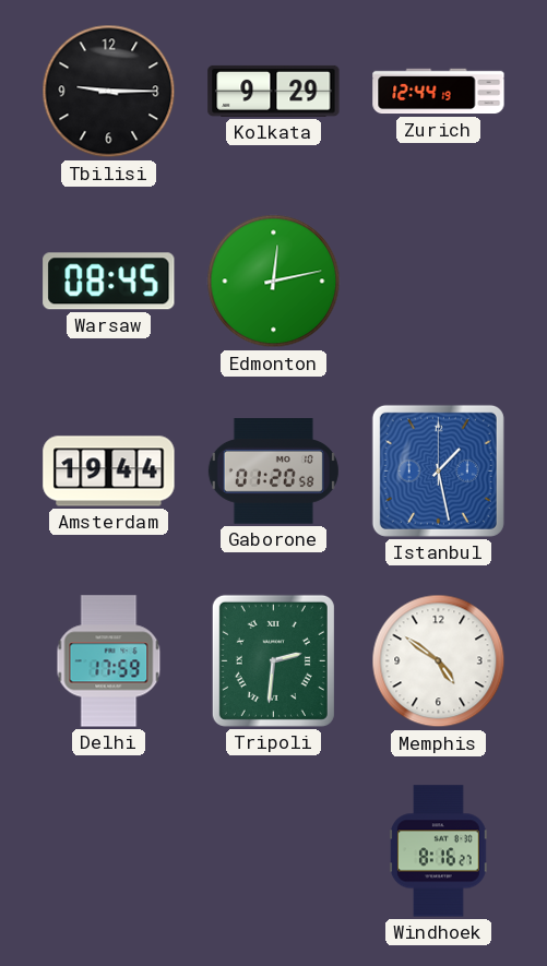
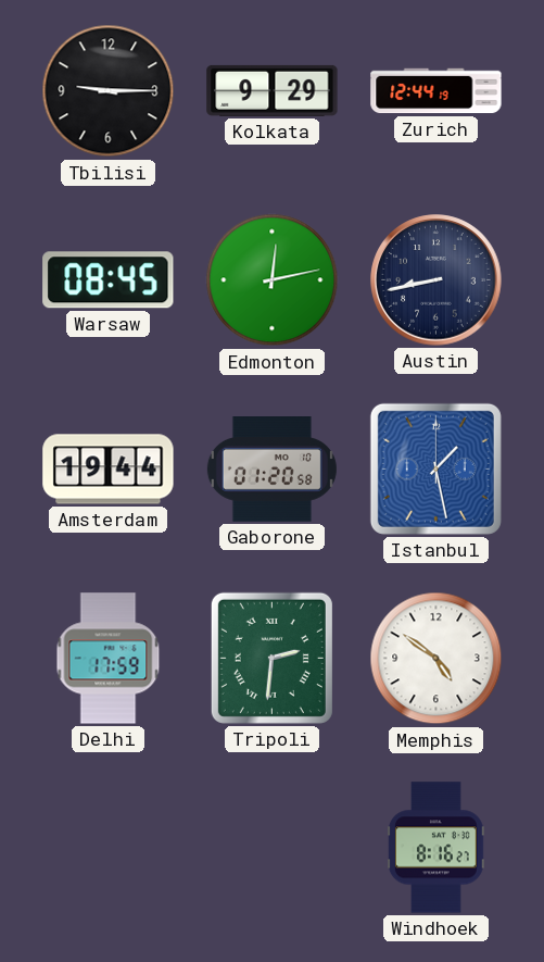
Austin: none -> 8:43 (437, 280)
